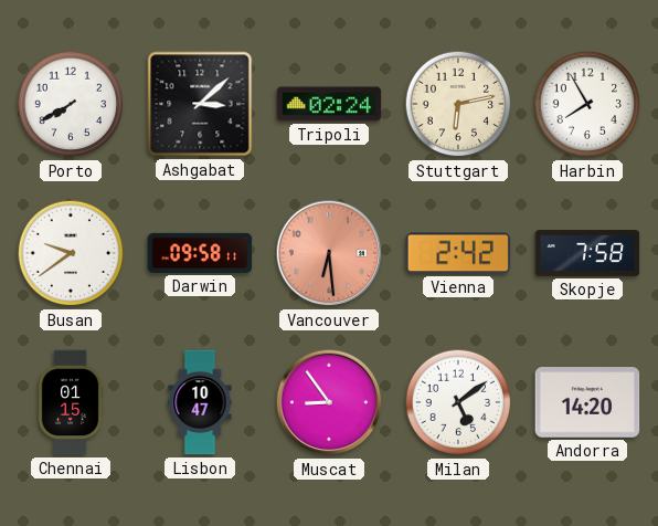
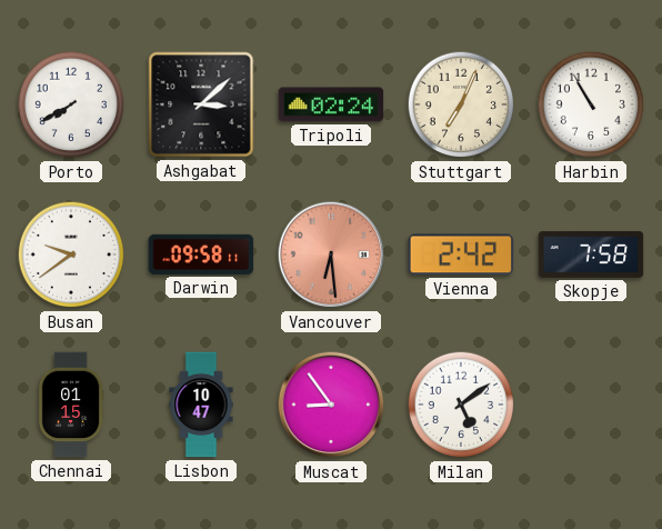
Stuttgart: 6:13 -> 7:04 (461, 104)
Harbin: 7:55 -> 10:55 (591, 104)
Andorra: 14:20 -> none (587, 402)
